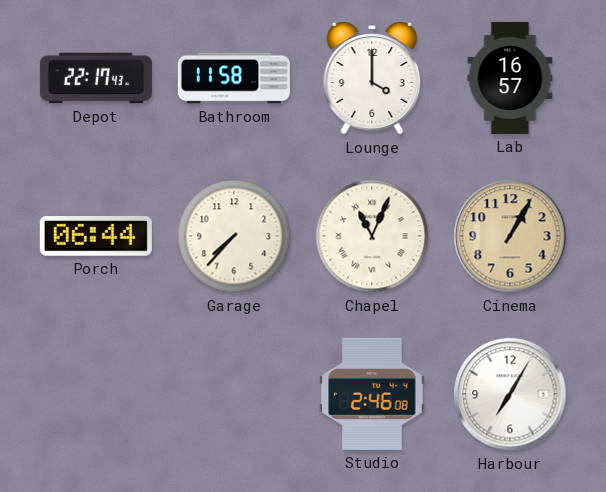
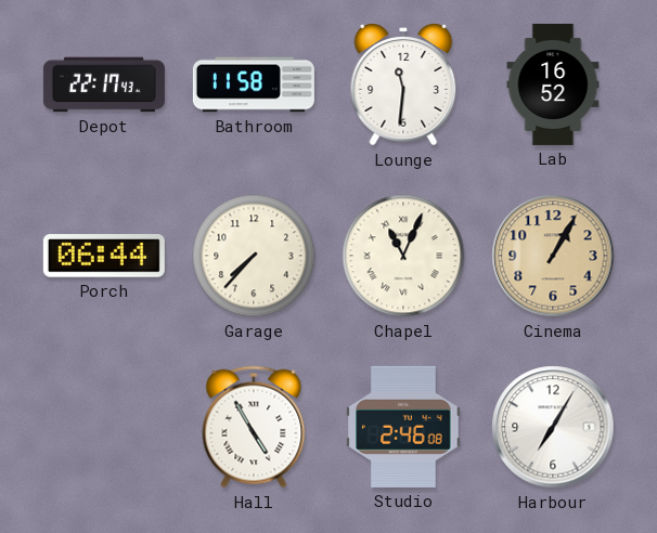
Lounge: 4:00 -> 11:31 (403, 84)
Lab: 16:57 -> 16:52 (553, 84)
Hall: none -> 4:55 (254, 427)
